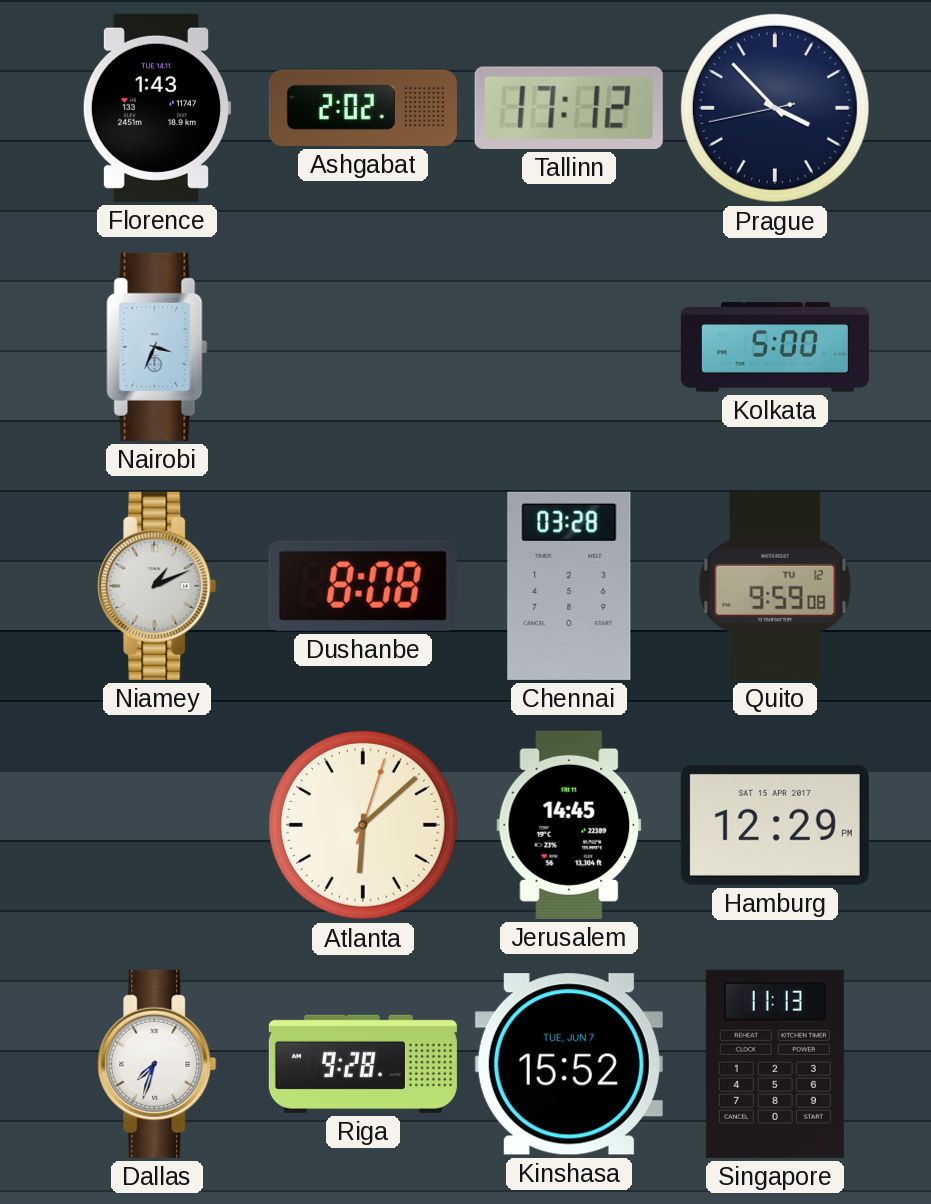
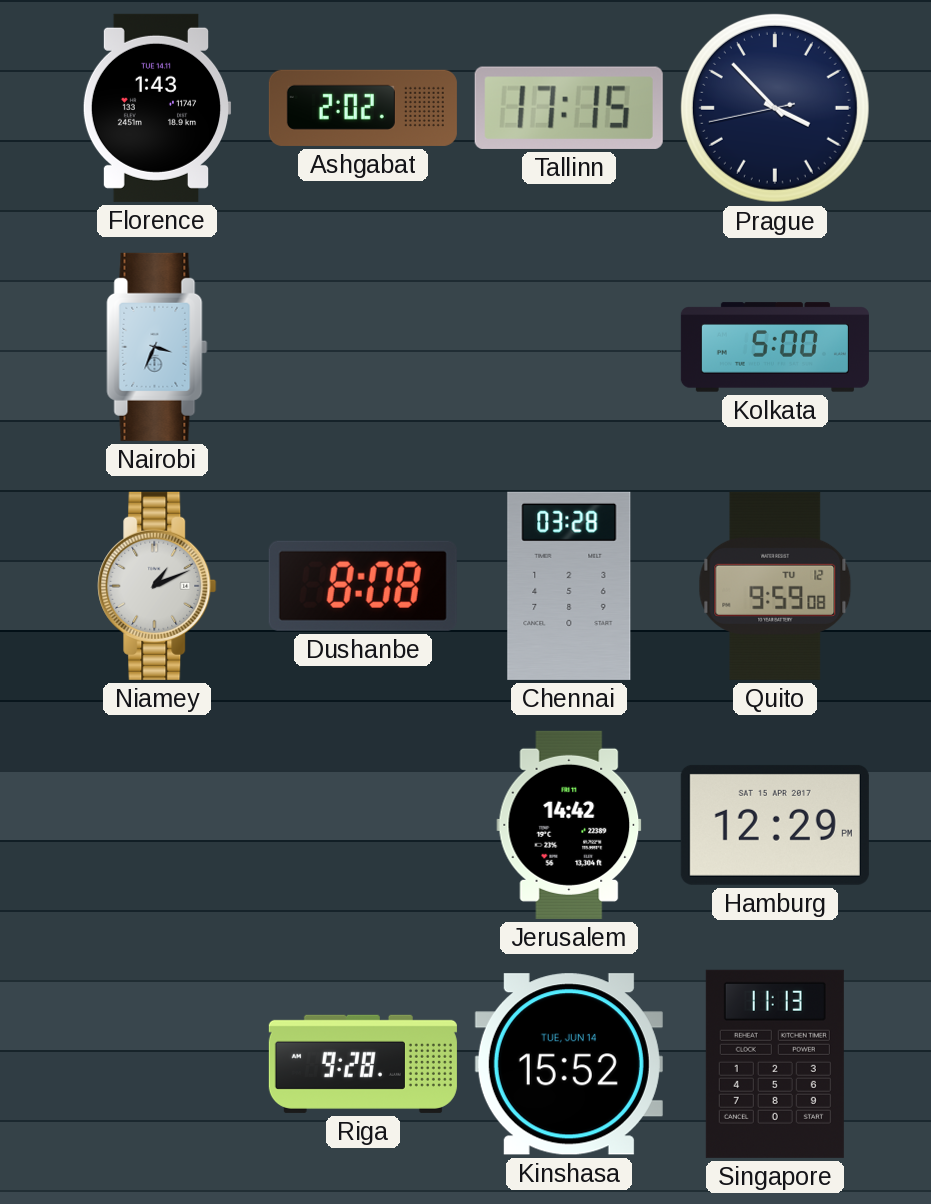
Tallinn: 17:12 -> 17:15 (569, 108)
Atlanta: 6:08 -> none (363, 825)
Jerusalem: 14:45 -> 14:42 (569, 825)
Dallas: 7:33 -> none (157, 1064)
Kinshasa date: TUE, JUN 7 -> TUE, JUN 14 (569, 1064)
